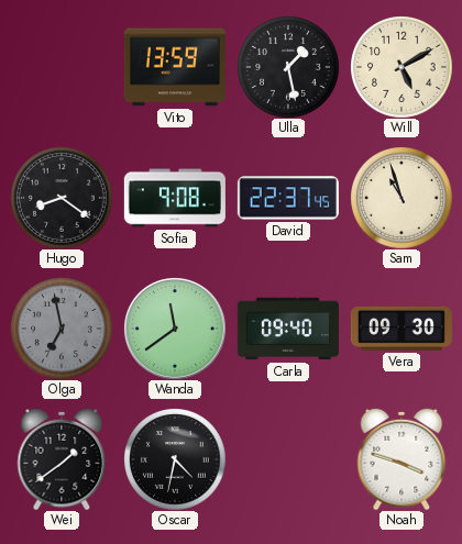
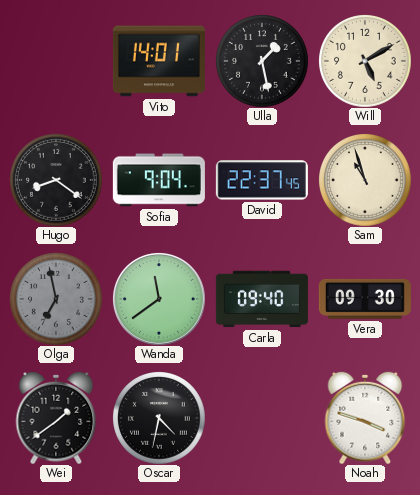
Vito: 13:59 -> 14:01 (159, 61)
Sofia: 9:08 -> 9:04 (159, 180)
